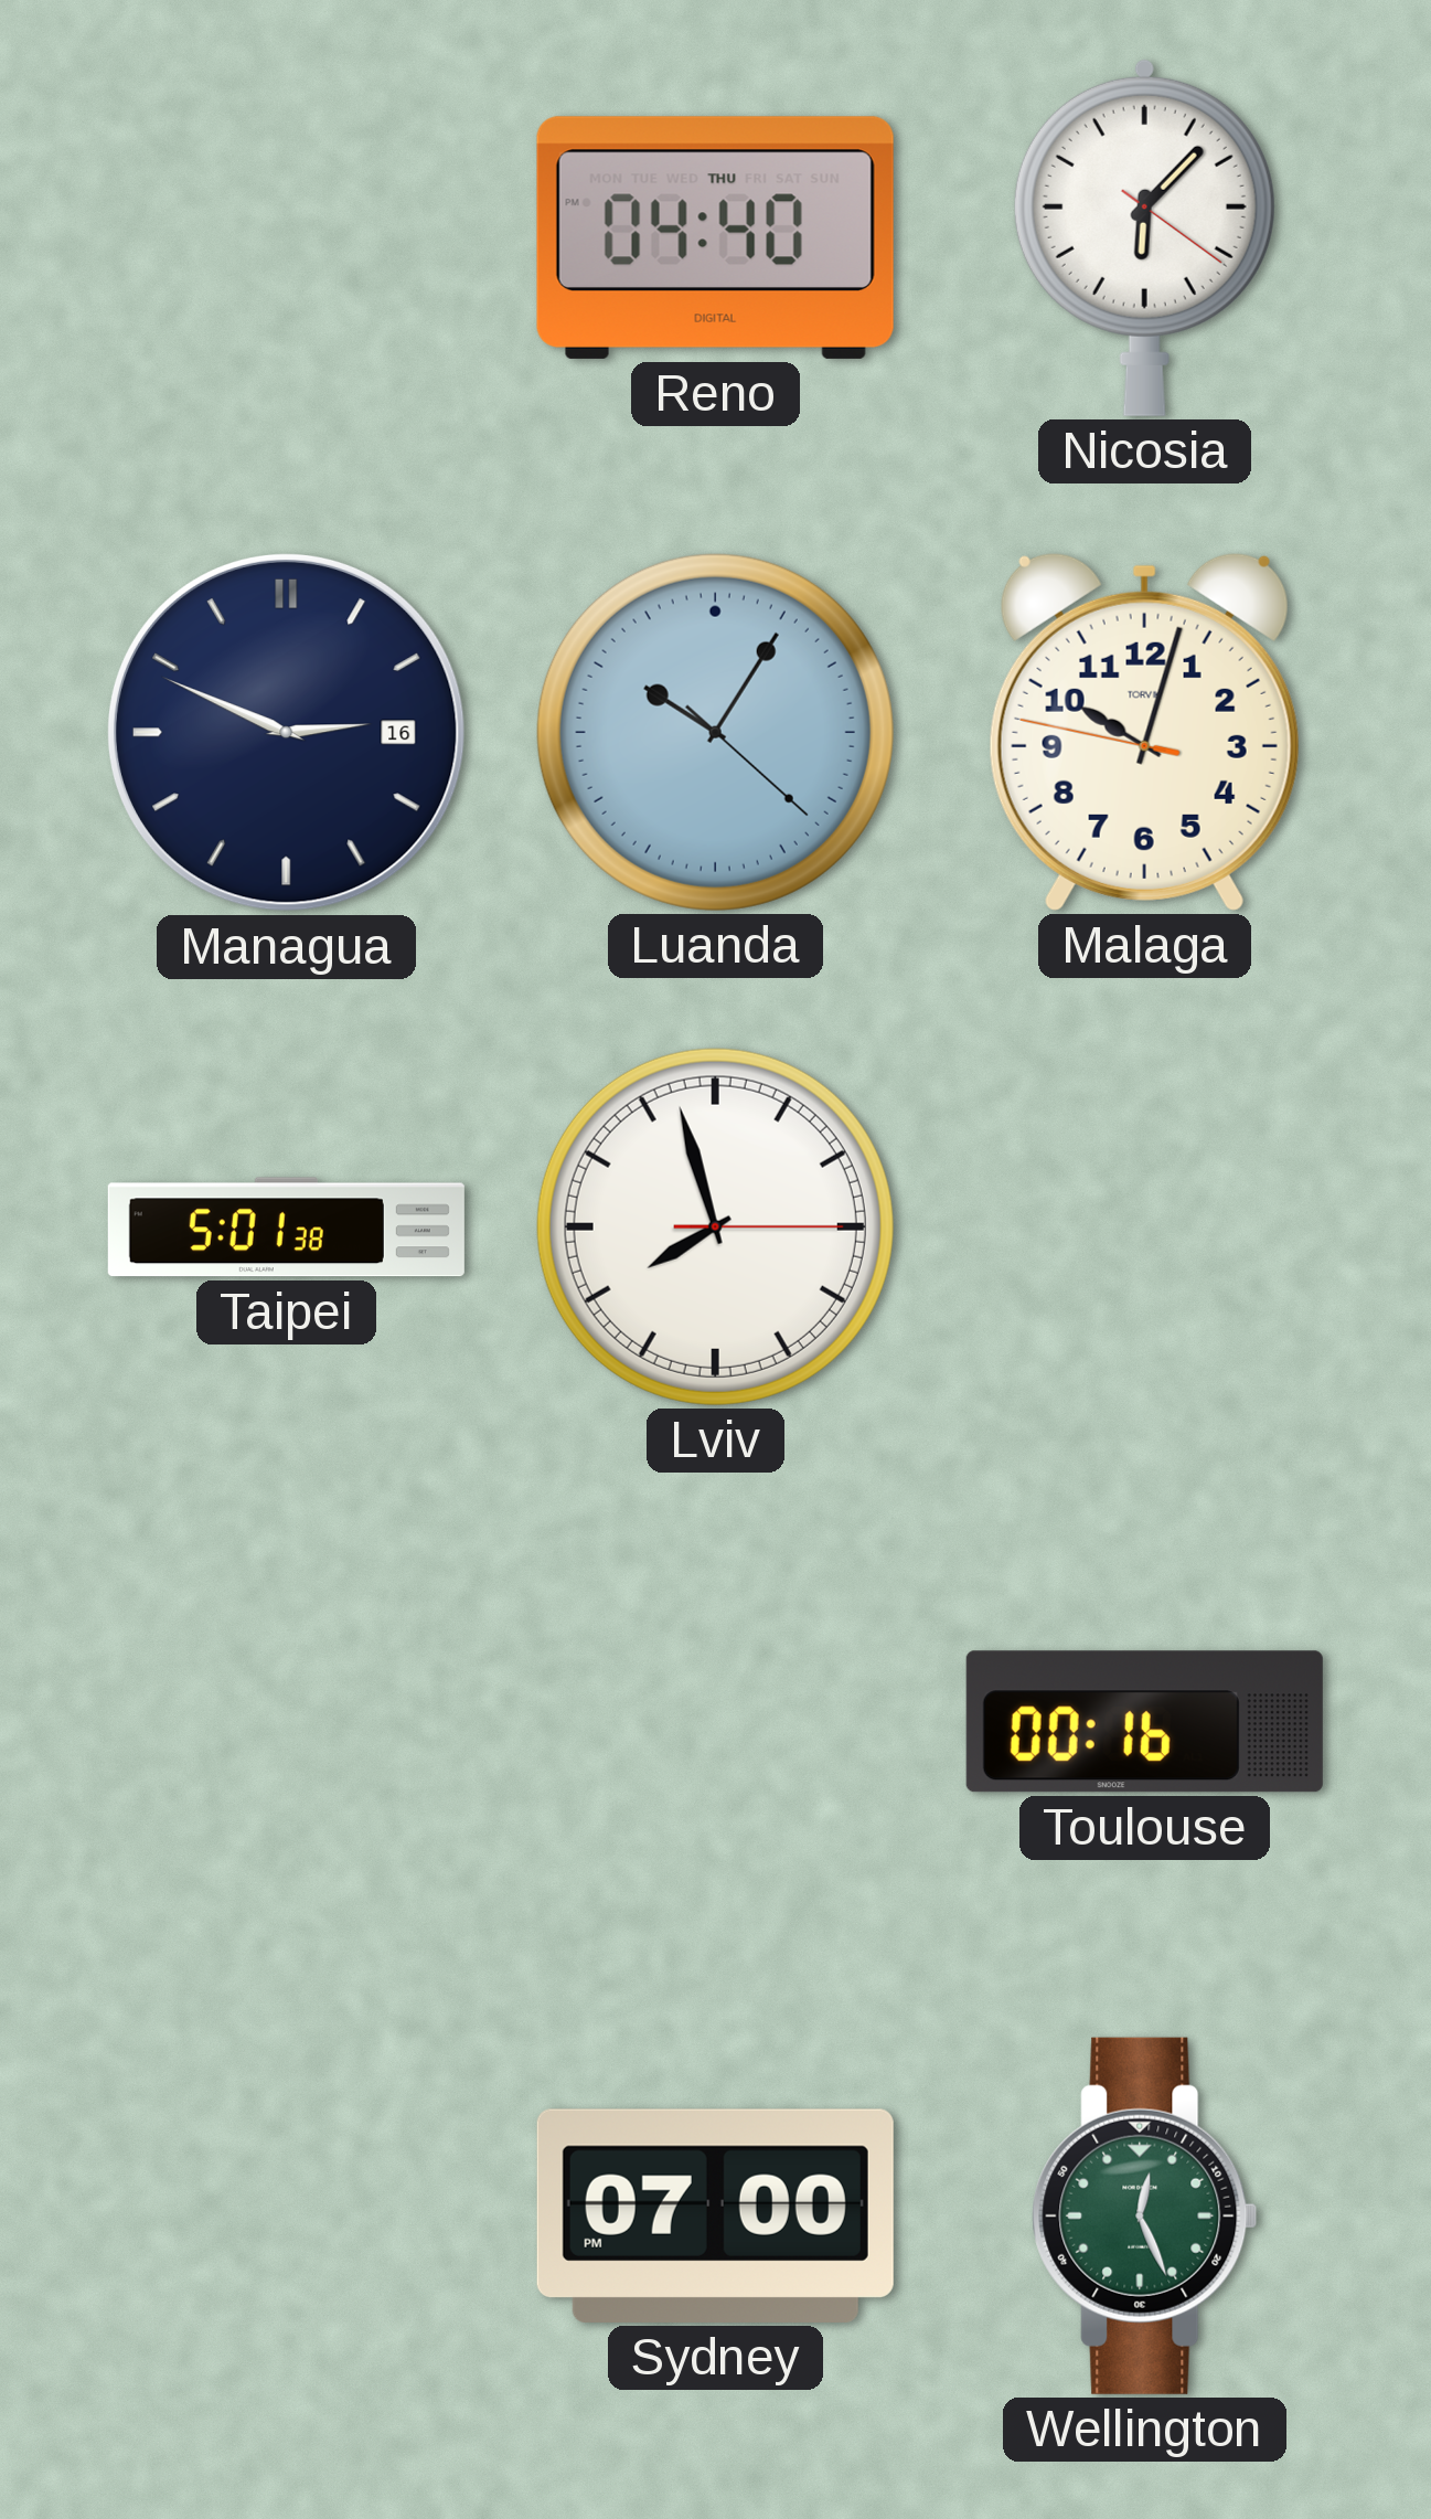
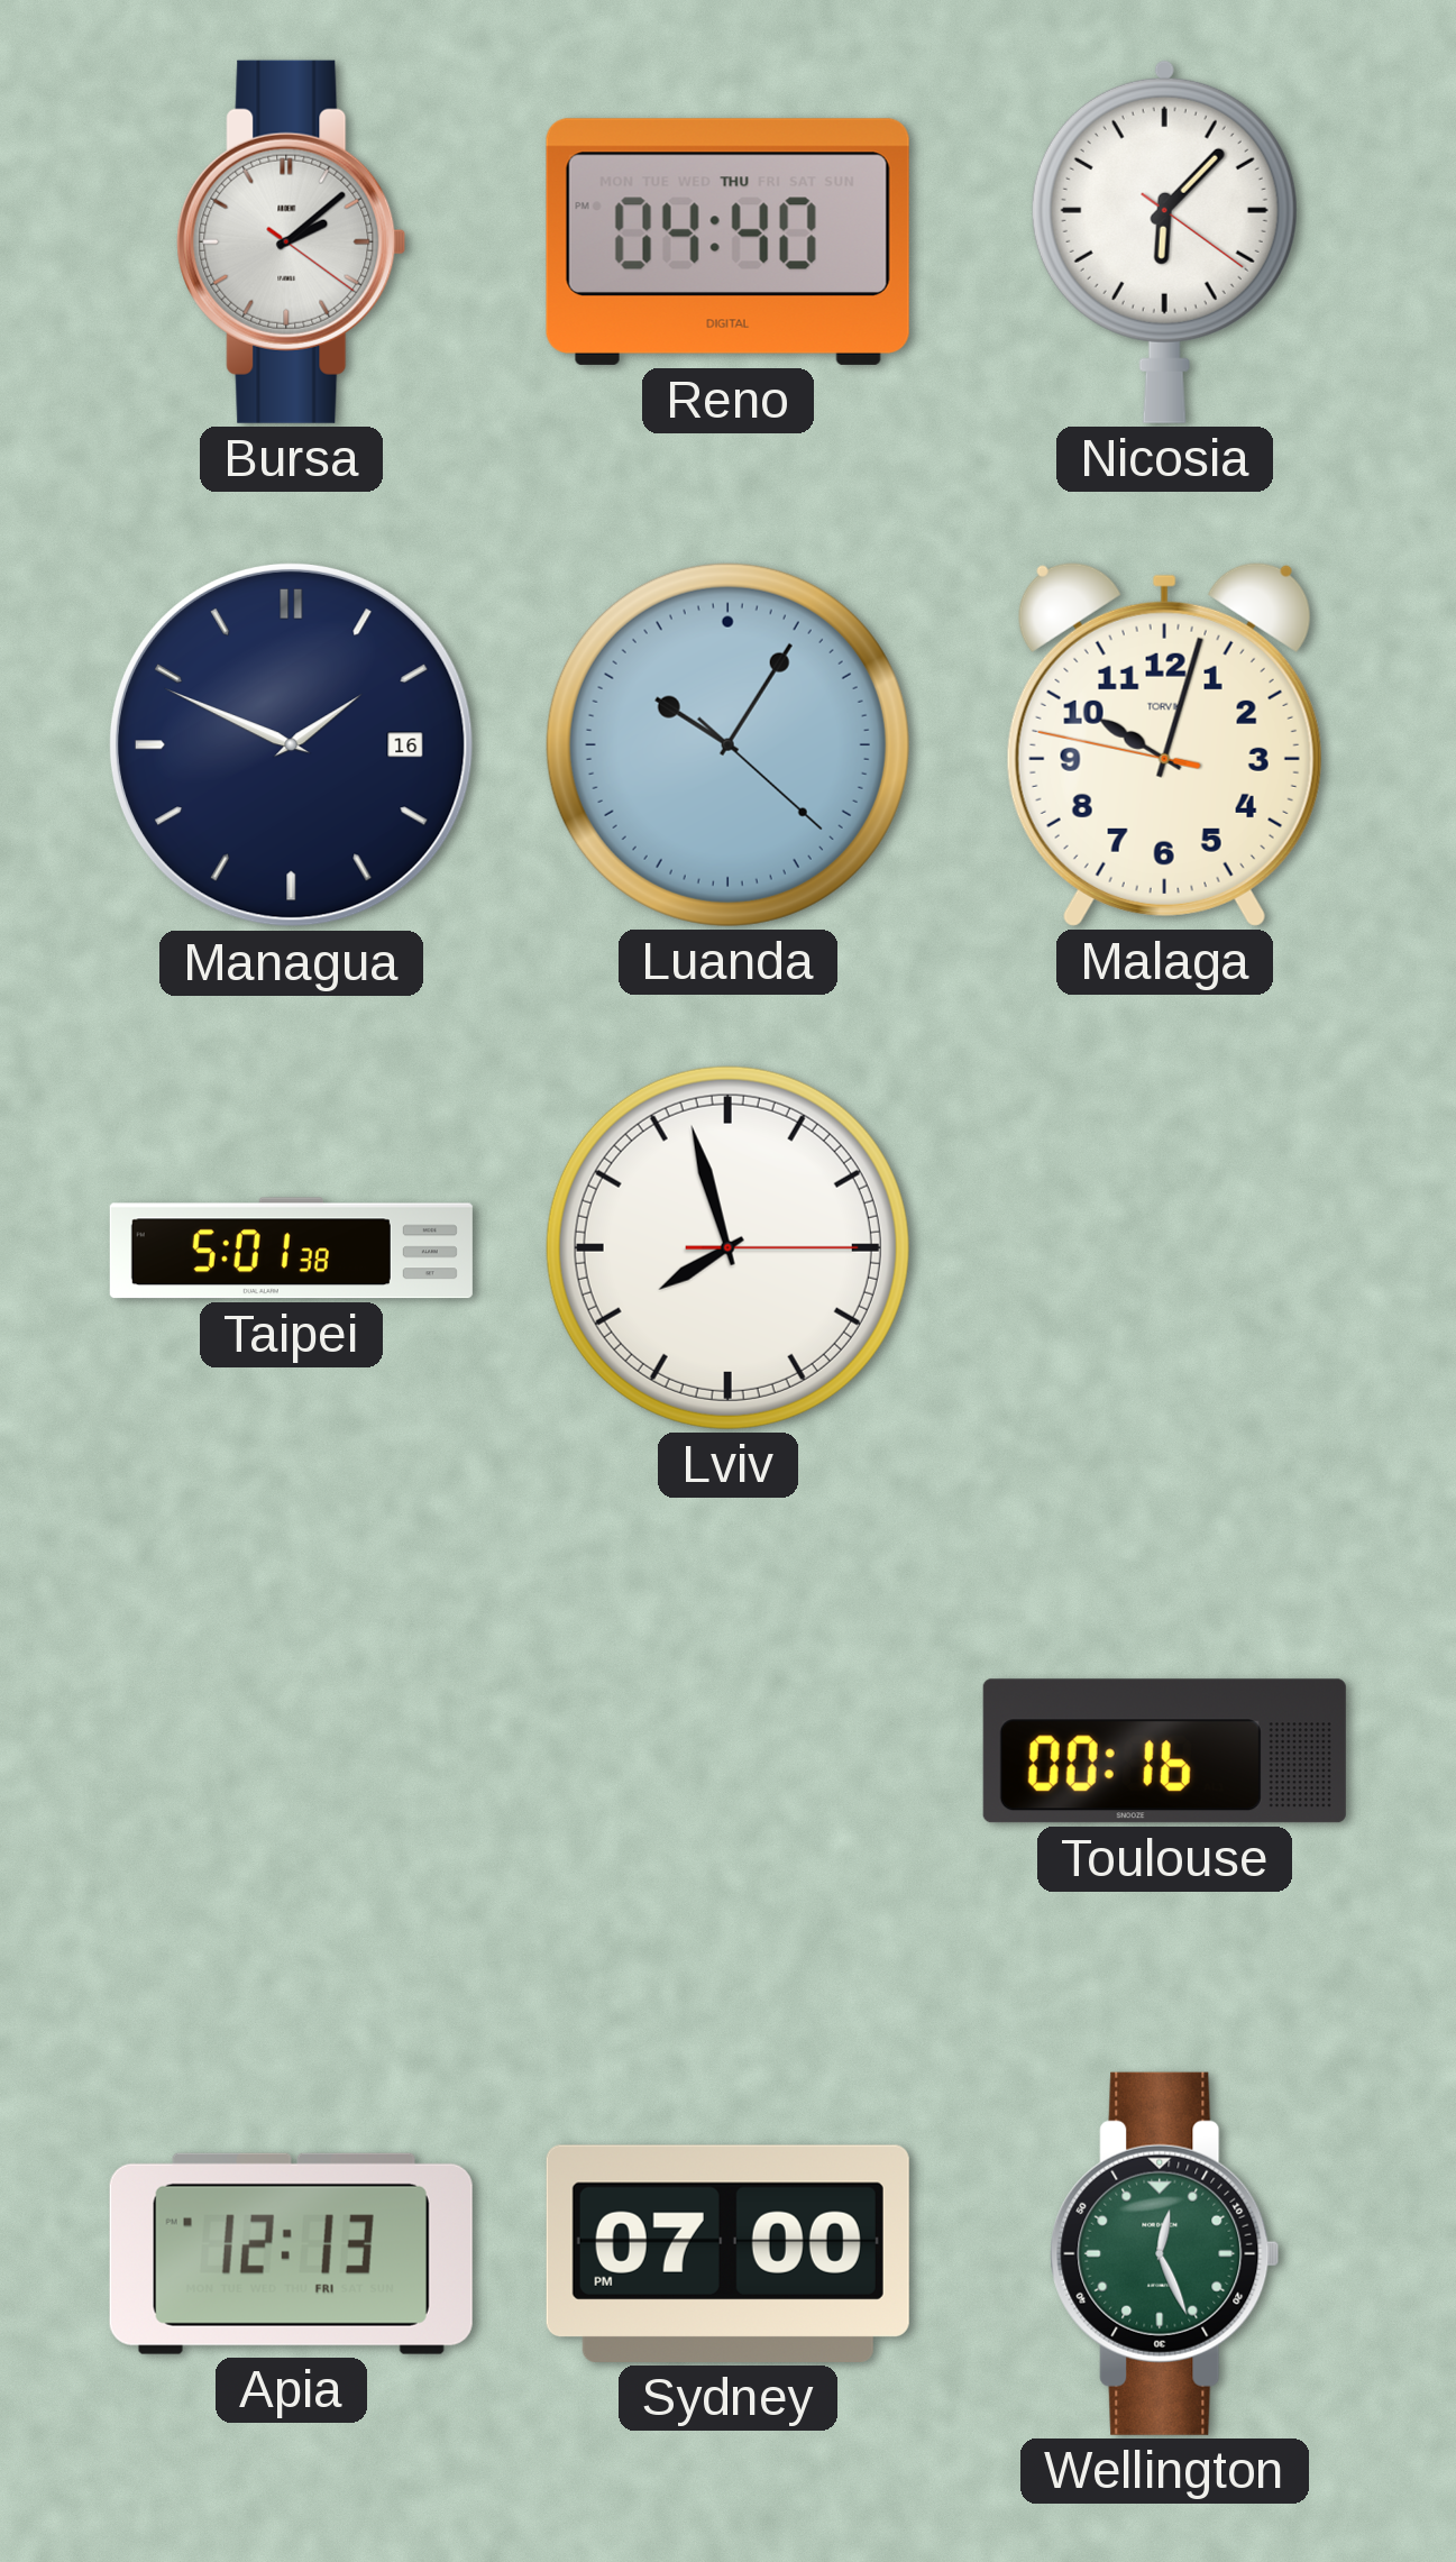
Bursa: none -> 2:08 (292, 241)
Managua: 2:49 -> 1:49 (291, 744)
Apia: none -> 12:13 (291, 2253)
